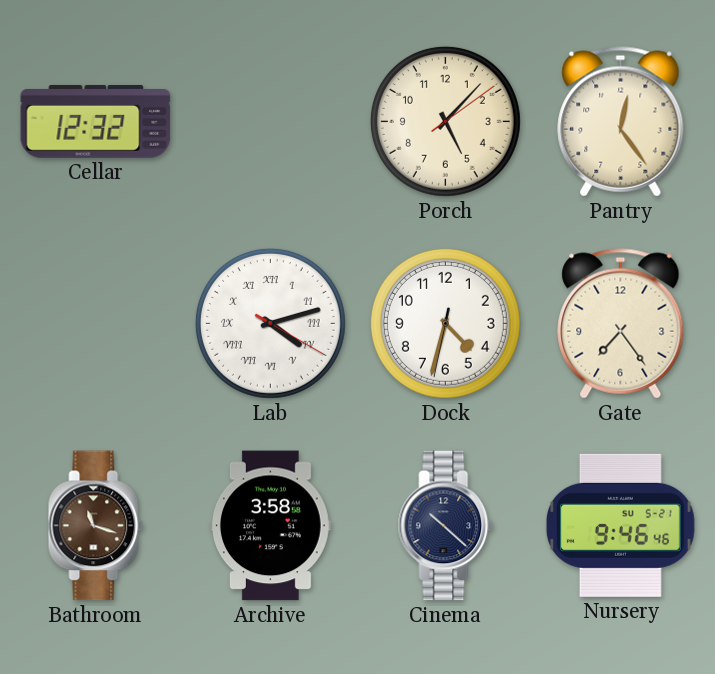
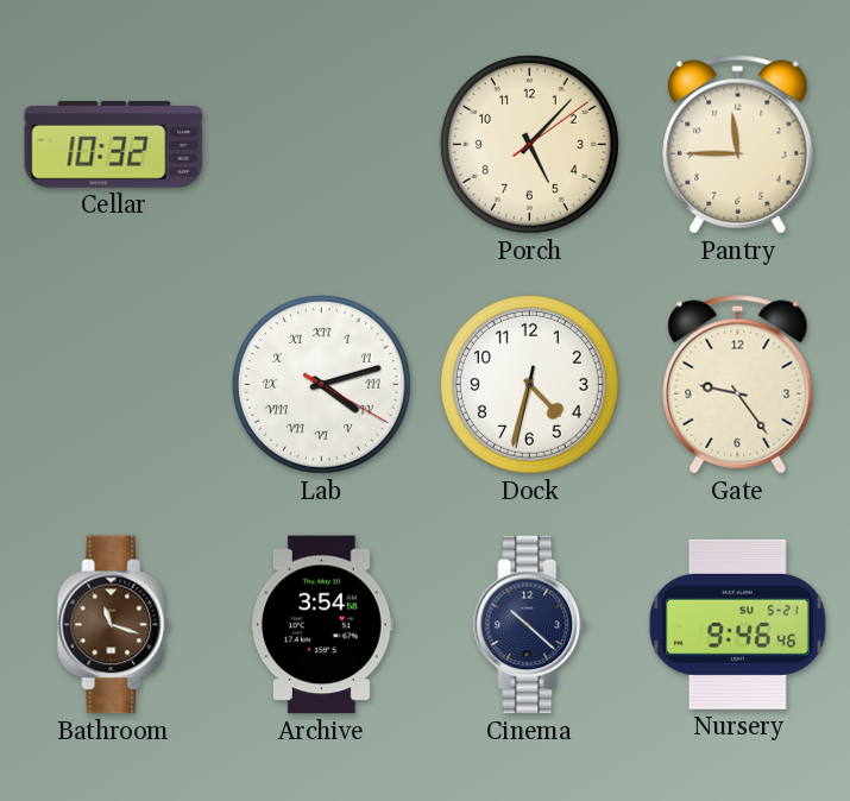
Cellar: 12:32 -> 10:32 (114, 144)
Pantry: 12:24 -> 11:45 (738, 145)
Gate: 7:24 -> 9:24 (738, 385)
Archive: 3:58 -> 3:54 (322, 625)
